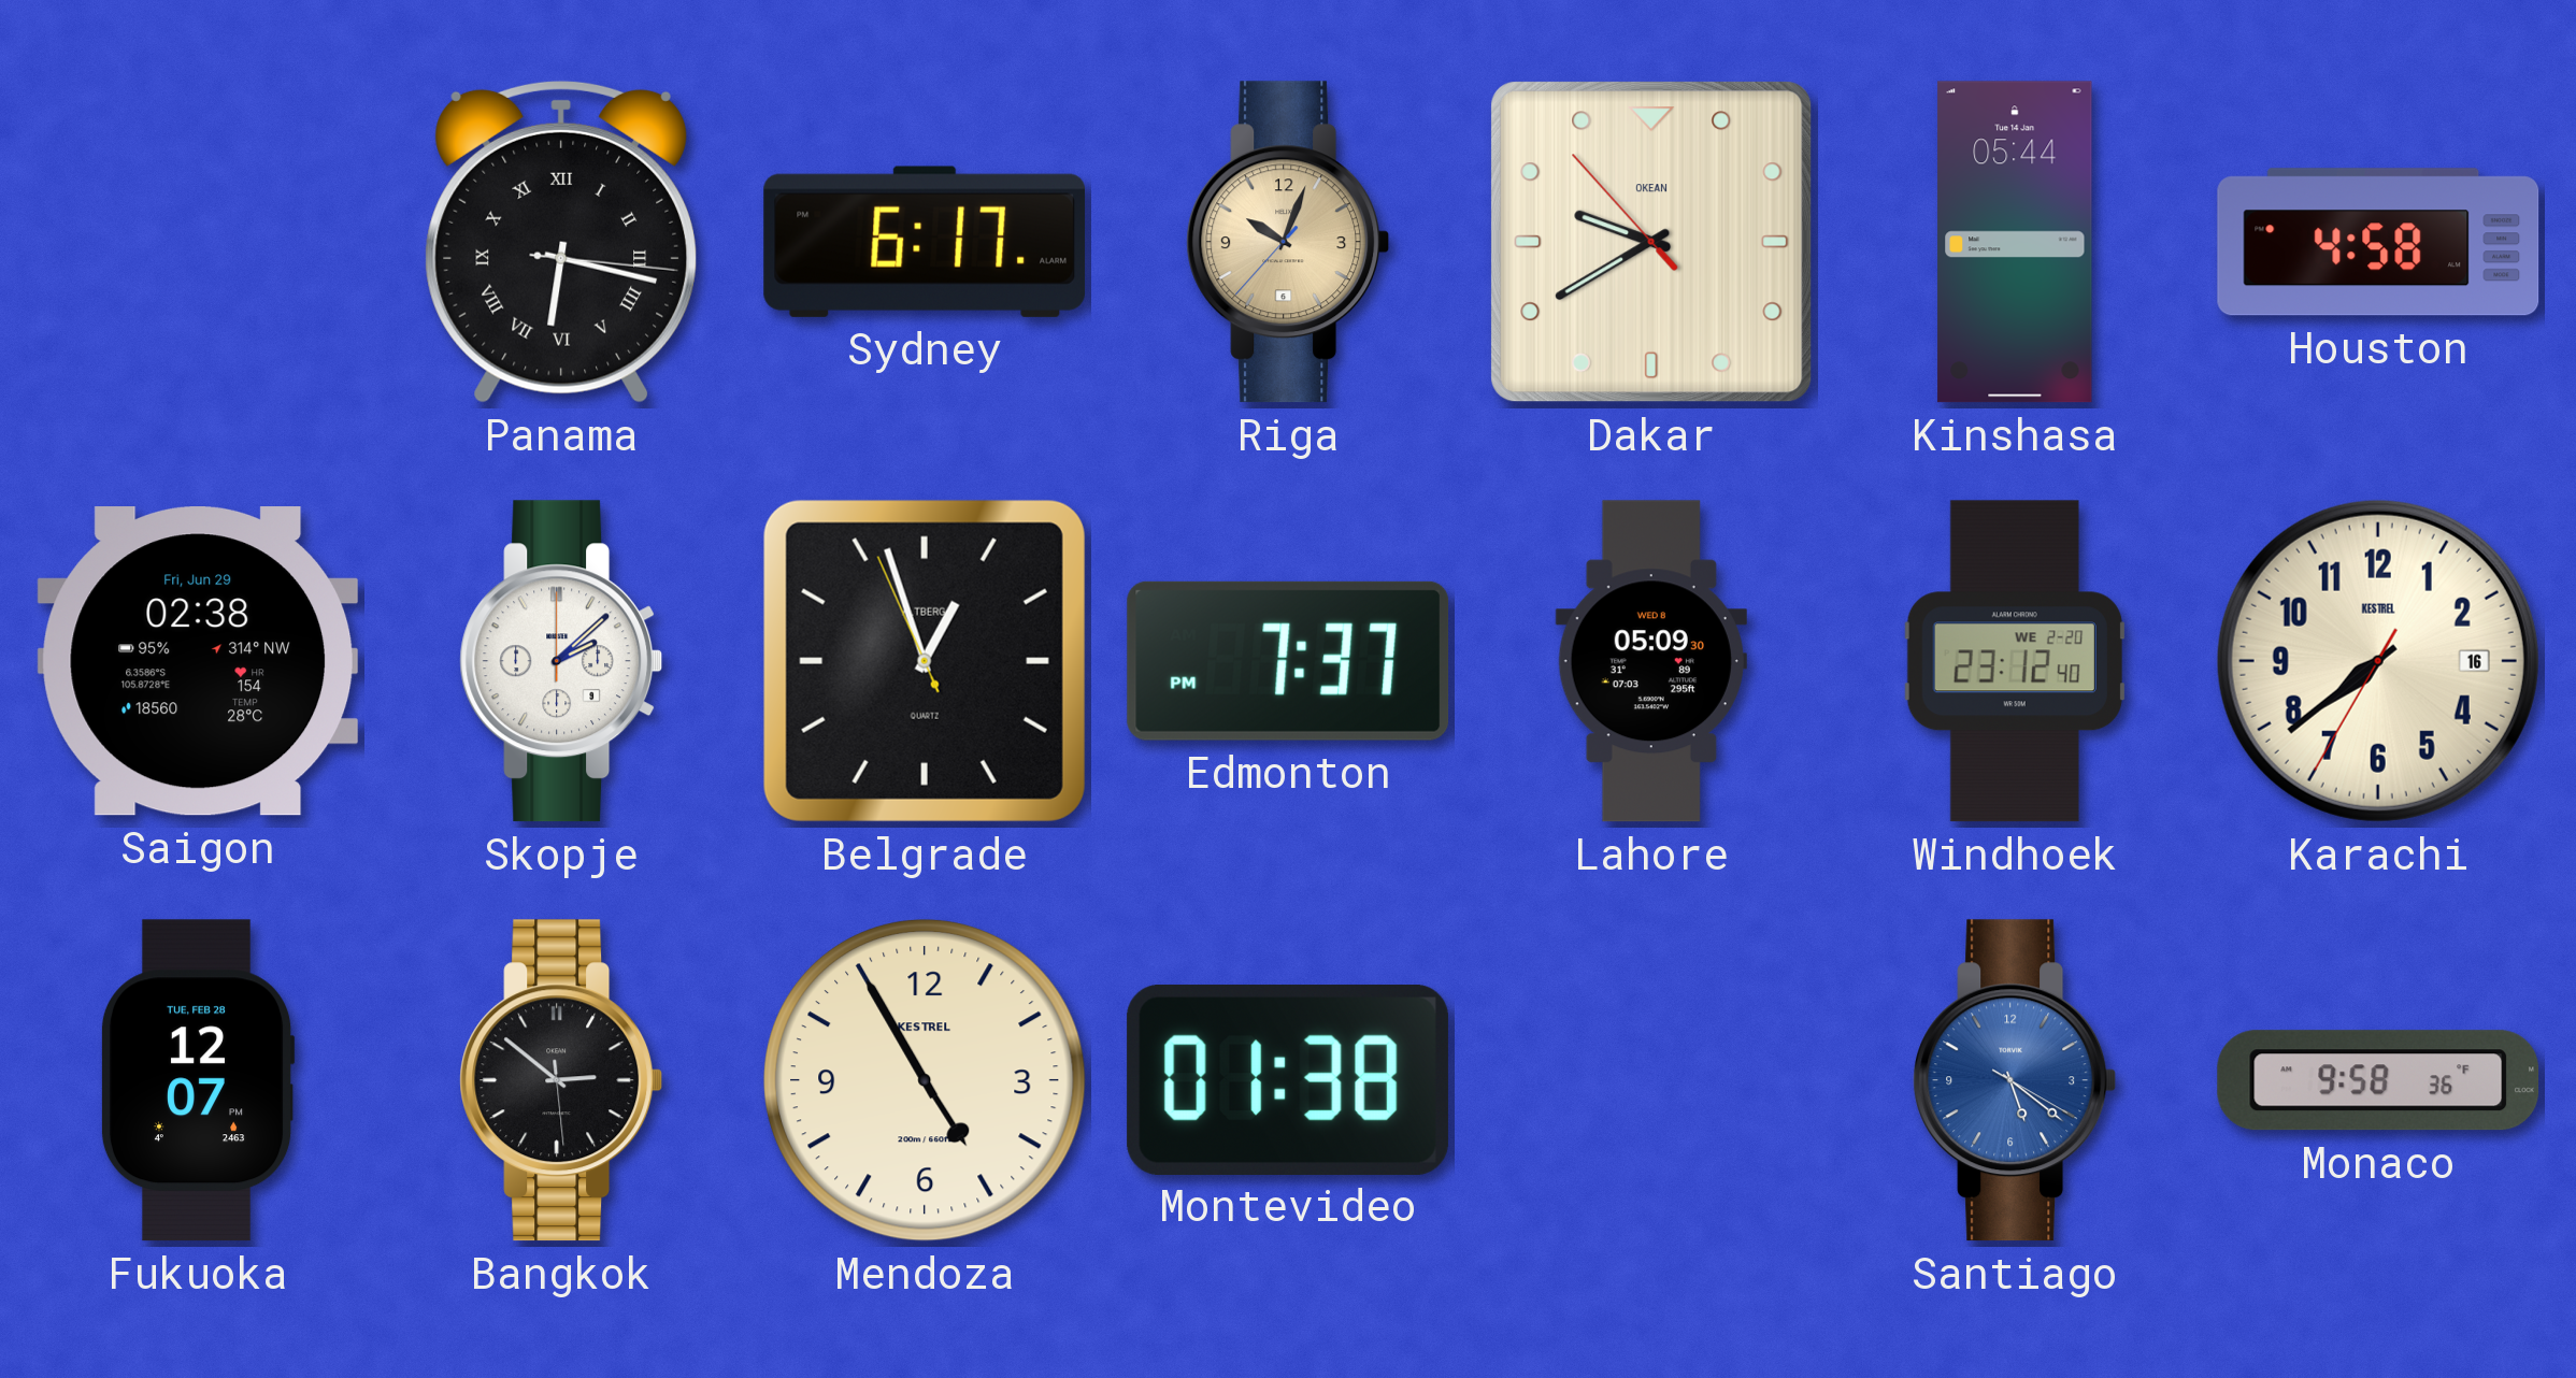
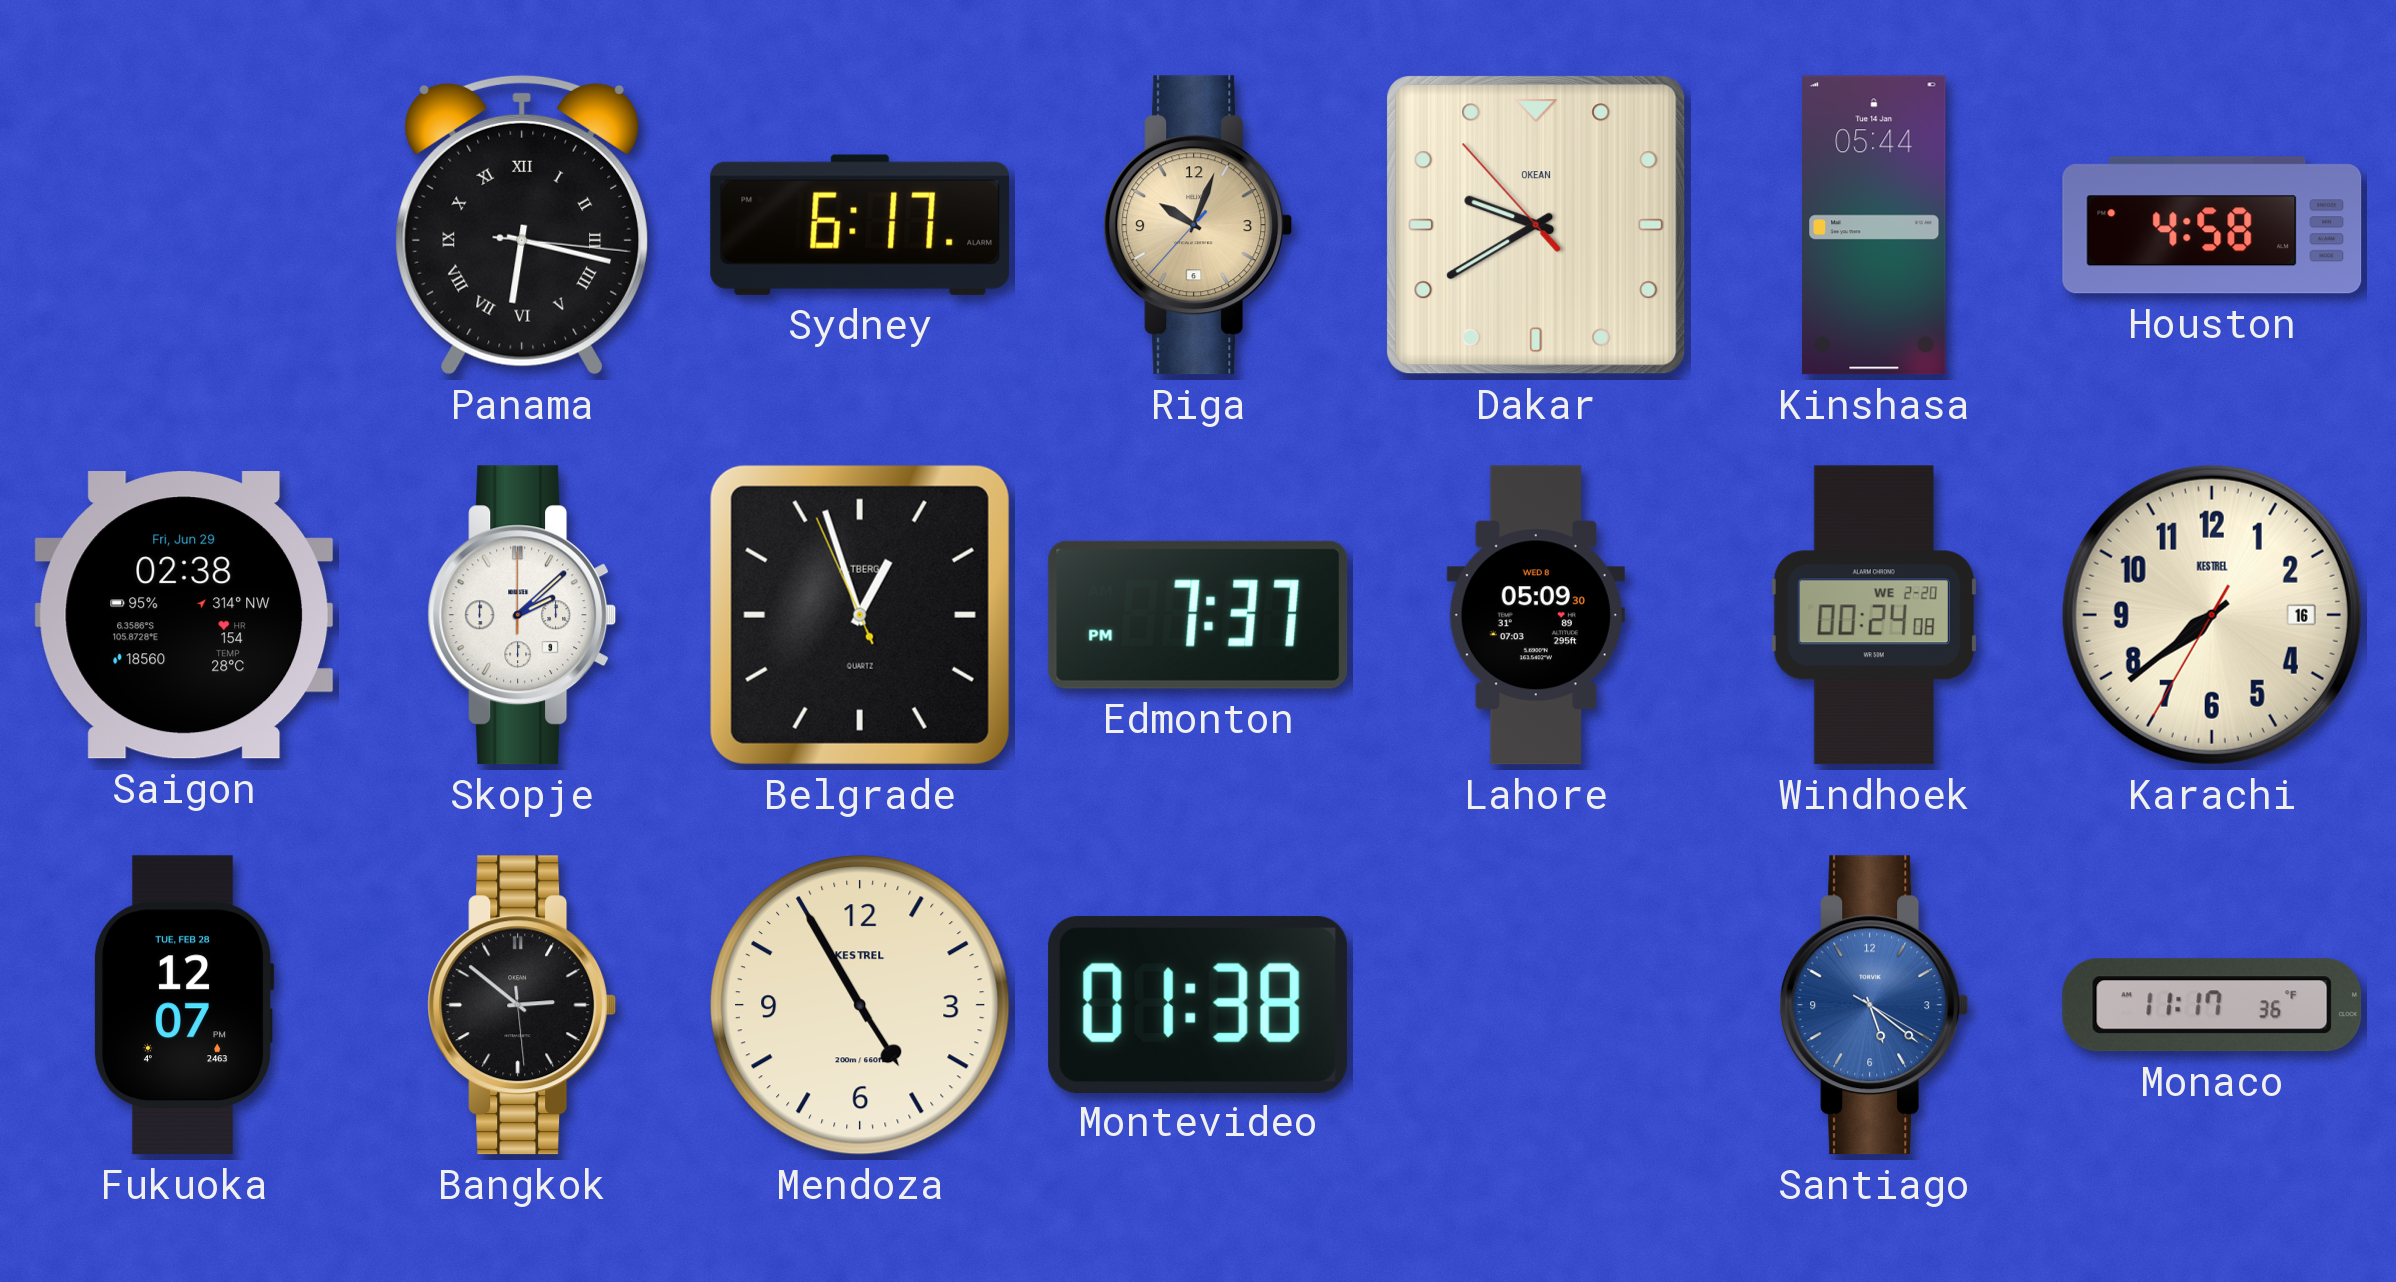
Windhoek: 23:12 -> 00:24 (1874, 615)
Monaco: 9:58 -> 11:17 (2212, 1005)
